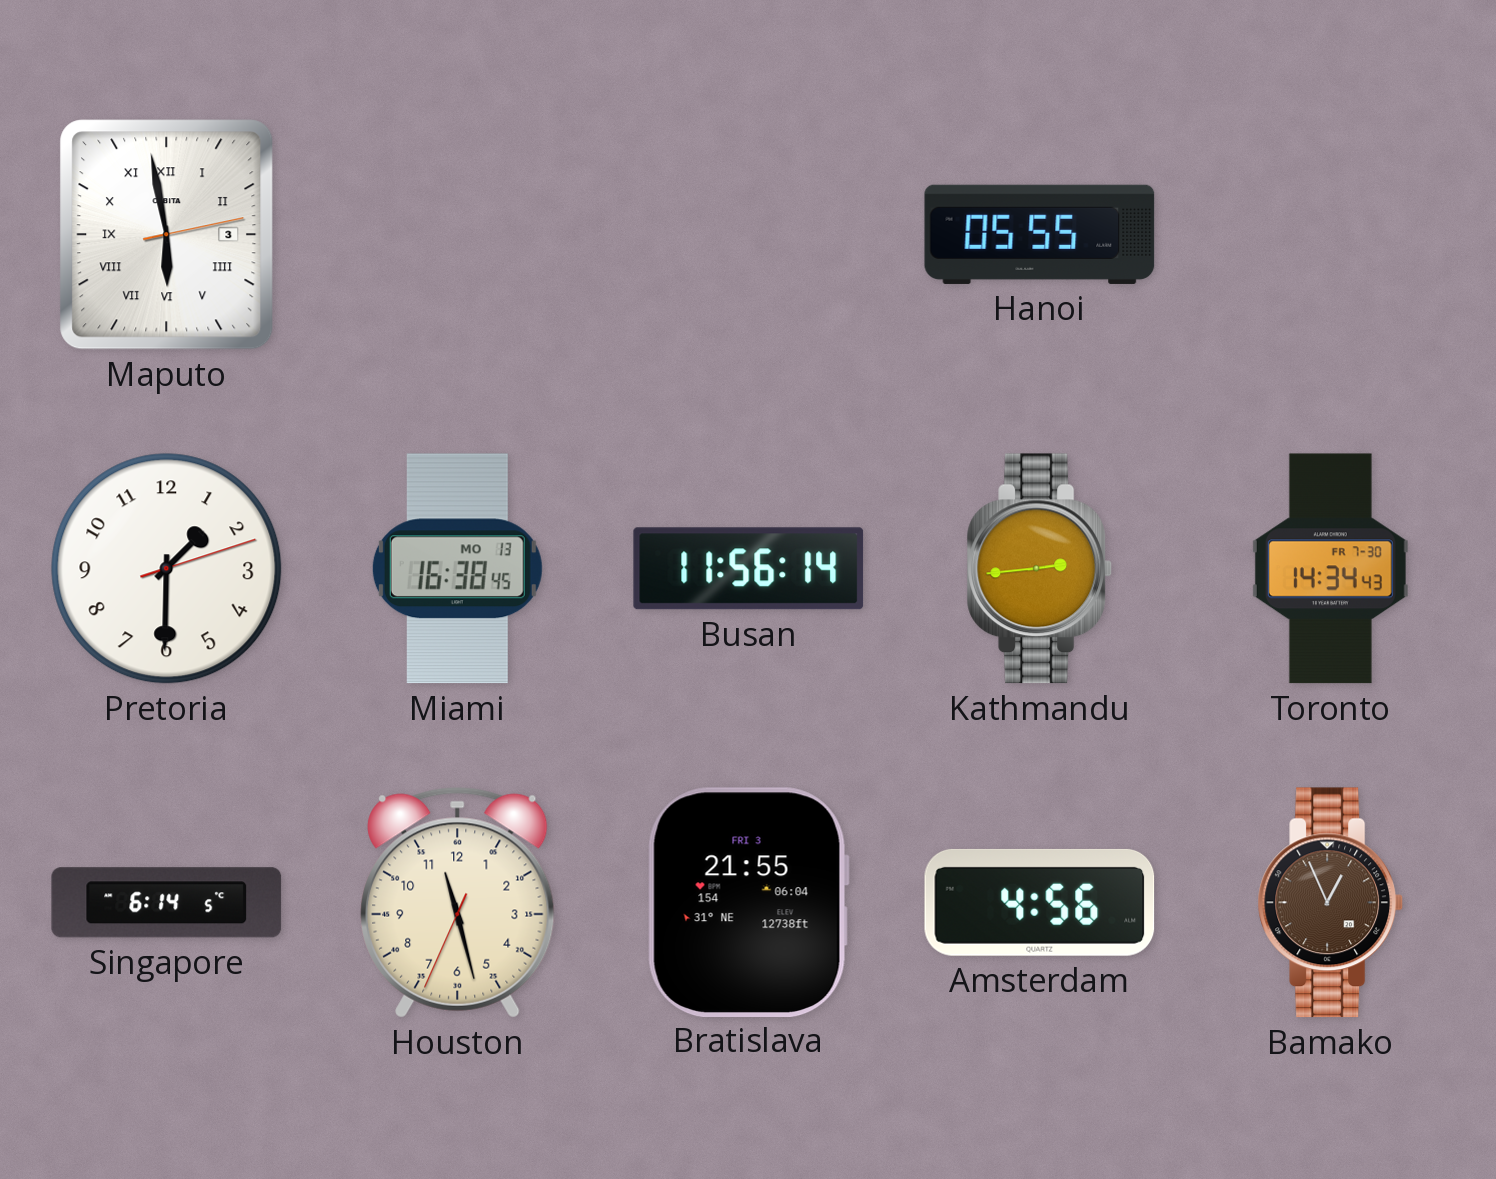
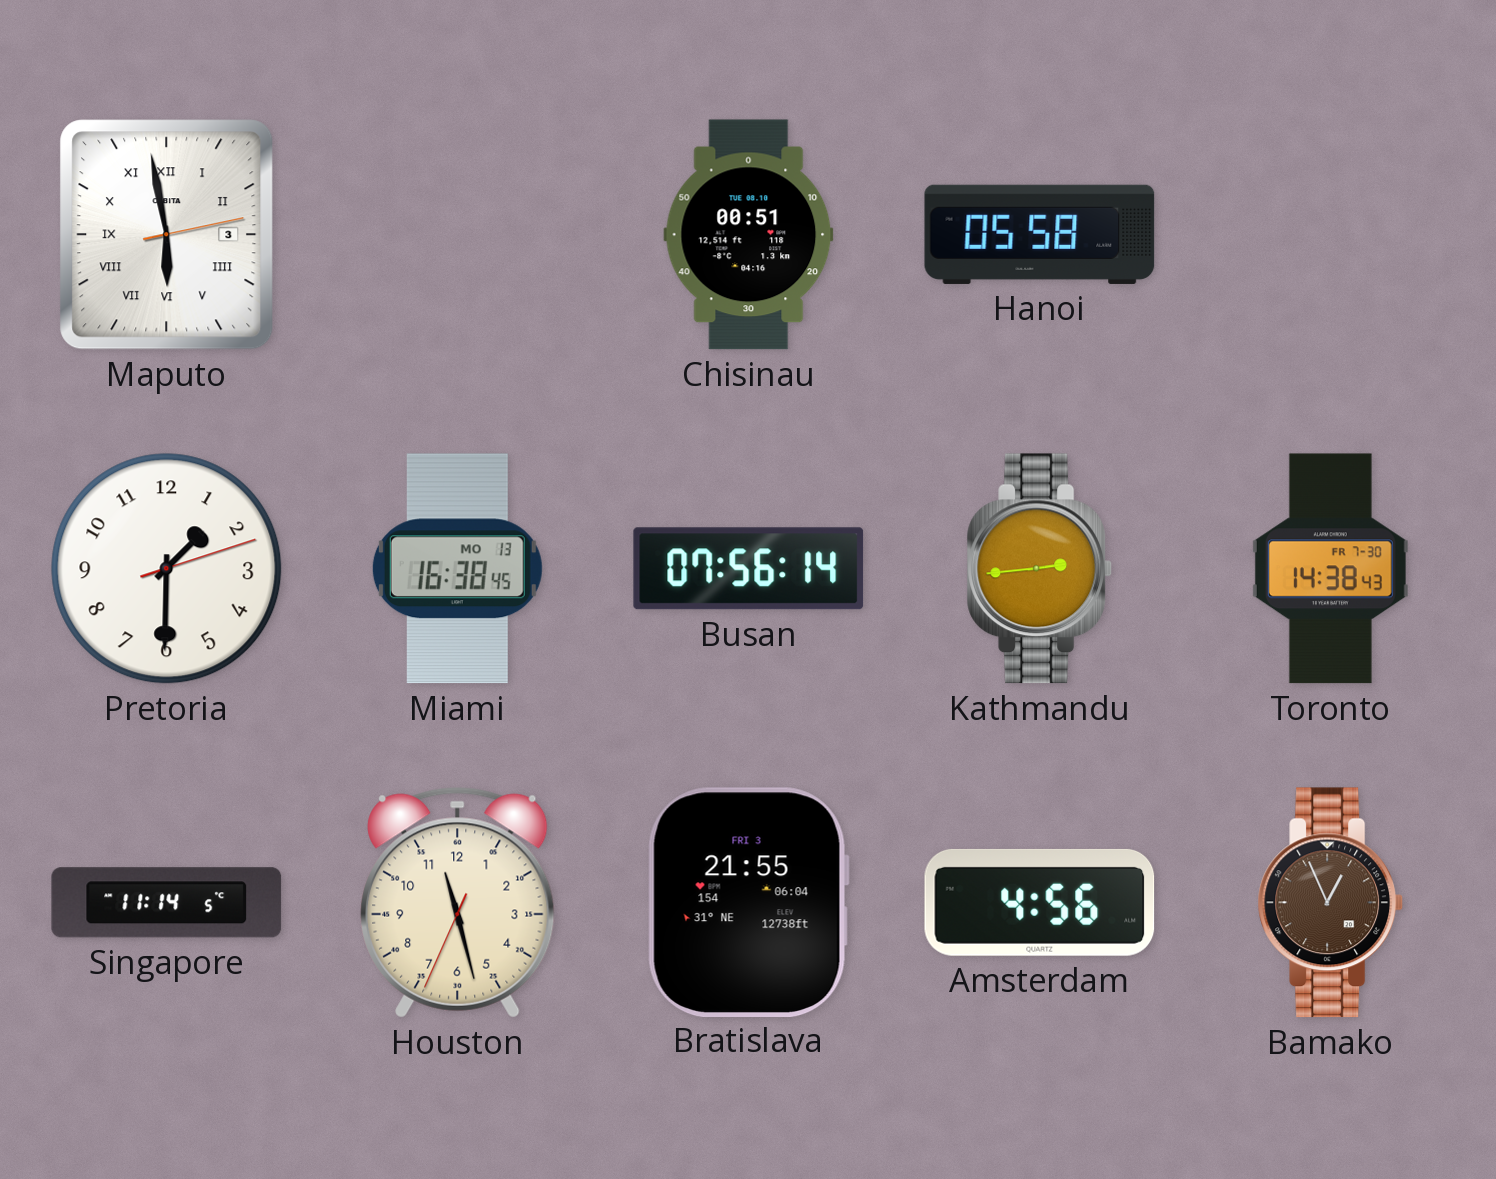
Chisinau: none -> 00:51 (749, 235)
Hanoi: 05:55 -> 05:58 (1040, 234)
Busan: 11:56 -> 07:56 (749, 569)
Toronto: 14:34 -> 14:38 (1330, 569)
Singapore: 6:14 -> 11:14 (167, 903)
